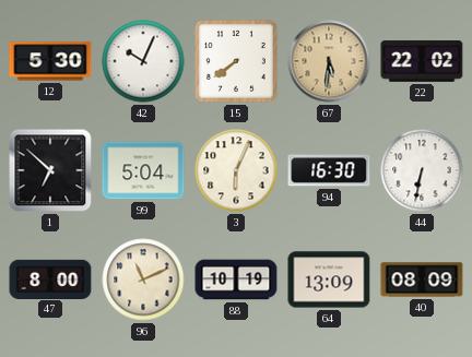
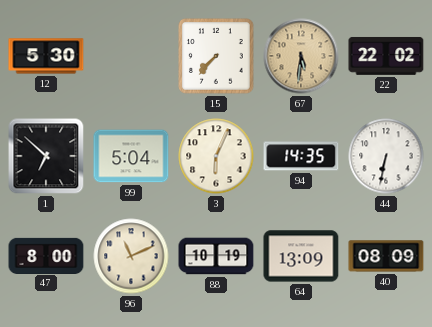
42: 10:04 -> none (143, 61)
15: 7:39 -> 7:37 (217, 57)
94: 16:30 -> 14:35 (301, 156)
